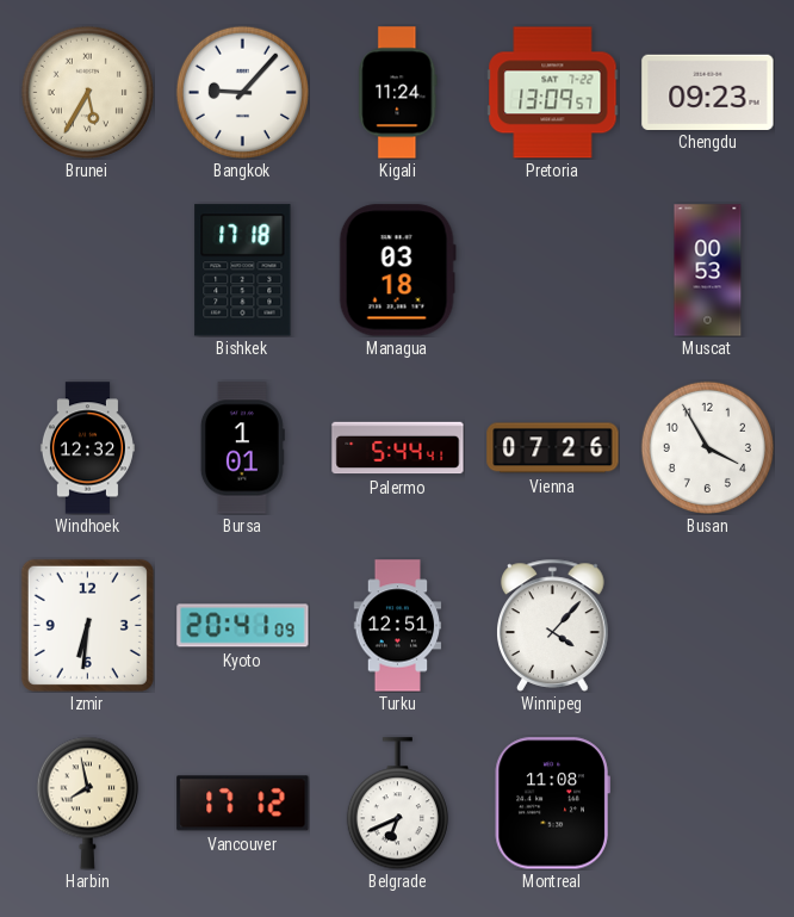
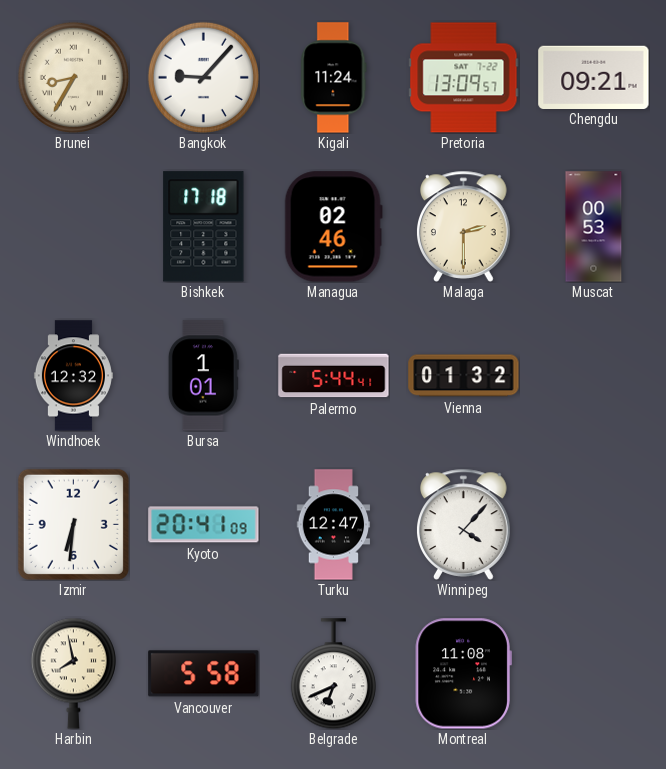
Brunei: 5:35 -> 8:35 (73, 77)
Chengdu: 09:23 -> 09:21 (594, 77)
Managua: 03:18 -> 02:46 (333, 227)
Malaga: none -> 2:30 (464, 226)
Vienna: 07:26 -> 01:32 (464, 376)
Busan: 3:55 -> none (707, 447)
Turku: 12:51 -> 12:47 (334, 525)
Vancouver: 17:12 -> 5:58 (204, 674)
